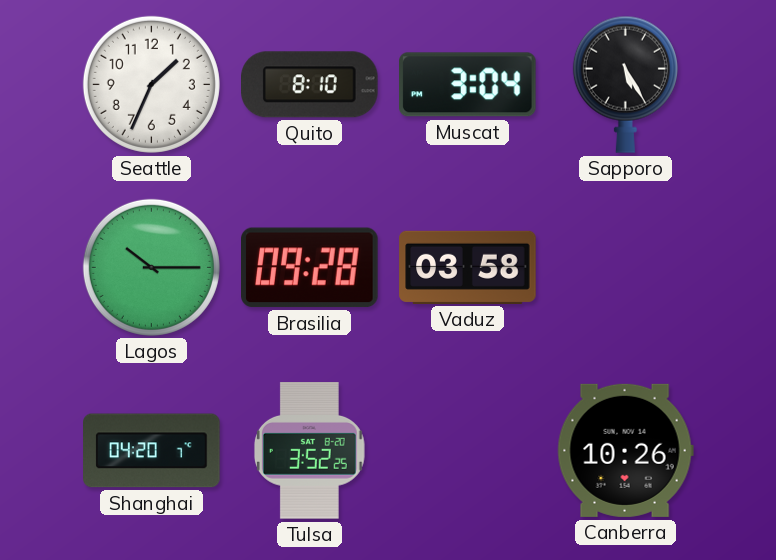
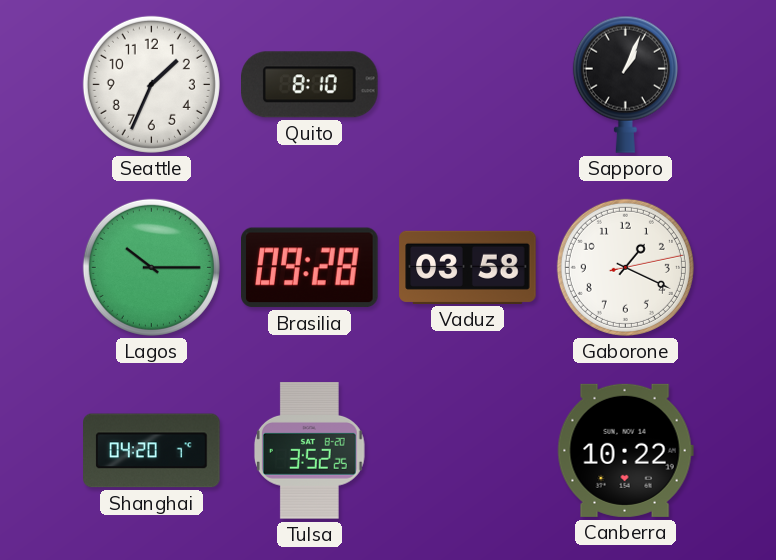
Muscat: 3:04 -> none (468, 85)
Sapporo: 5:25 -> 1:04 (625, 84)
Gaborone: none -> 1:19 (625, 267)
Canberra: 10:26 -> 10:22 (625, 450)
